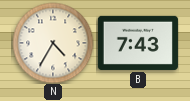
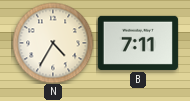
B: 7:43 -> 7:11 (138, 43)
